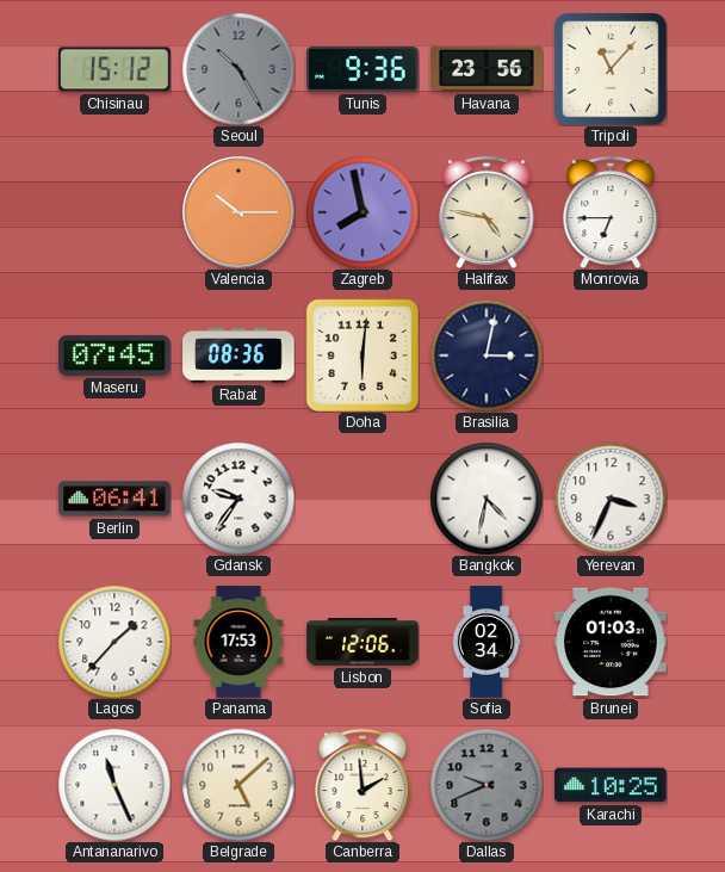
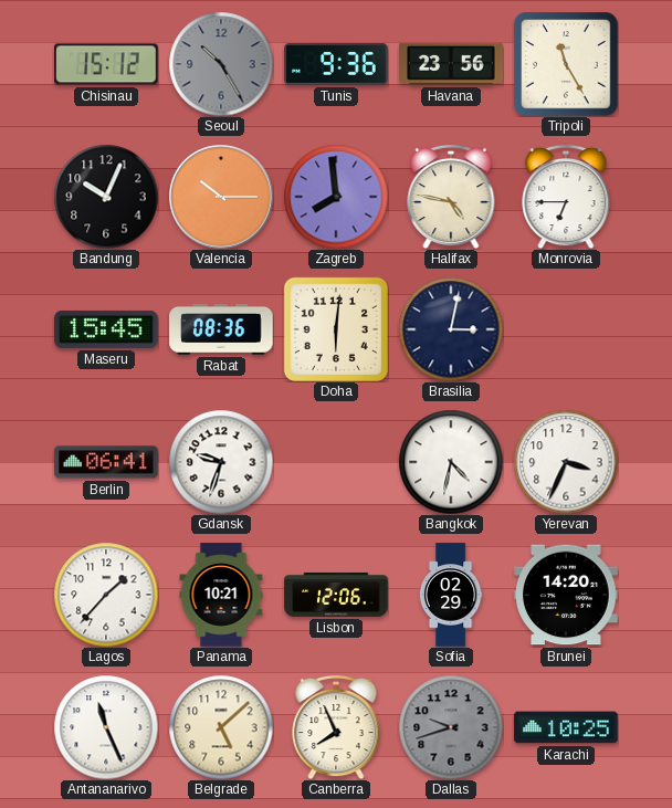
Tripoli: 11:07 -> 11:25 (566, 64)
Bandung: none -> 10:04 (106, 197)
Zagreb: 7:58 -> 7:59 (336, 197)
Maseru: 07:45 -> 15:45 (106, 329)
Gdansk: 9:36 -> 9:33 (221, 462)
Panama: 17:53 -> 10:21 (221, 595)
Sofia: 02:34 -> 02:29 (451, 595)
Brunei: 01:03 -> 14:20 (566, 595)
Canberra: 1:59 -> 7:56 (336, 727)
Dallas: 9:41 -> 9:42 (451, 727)
